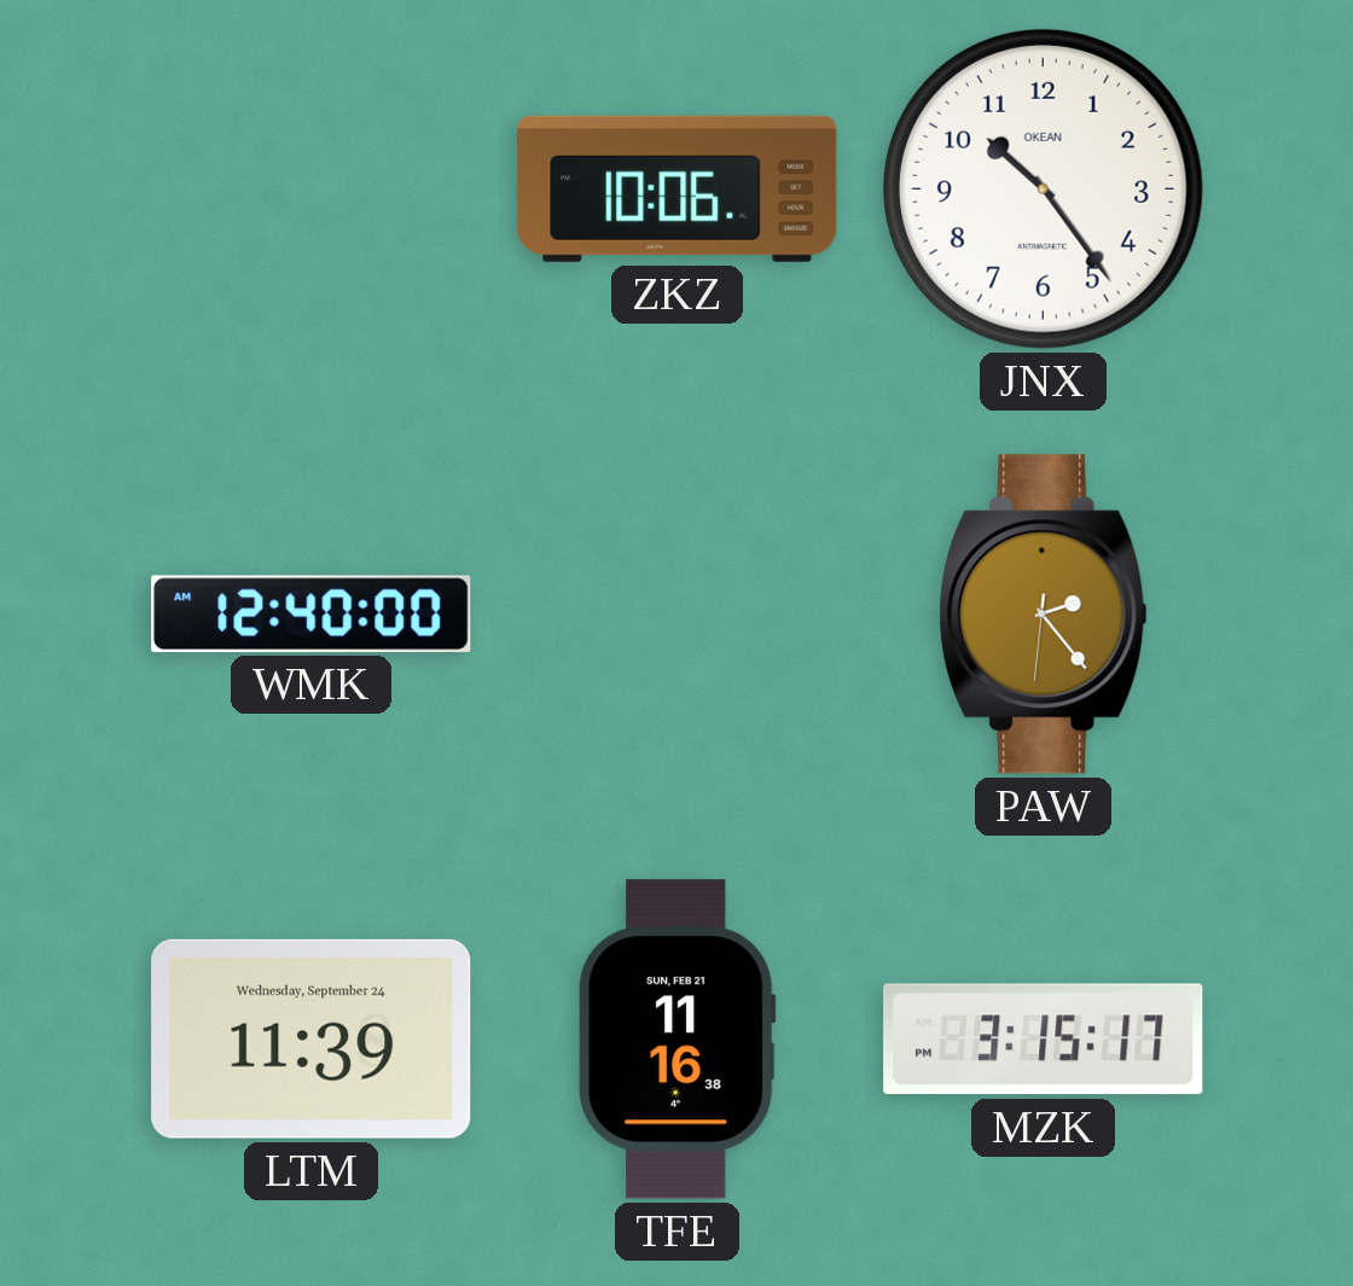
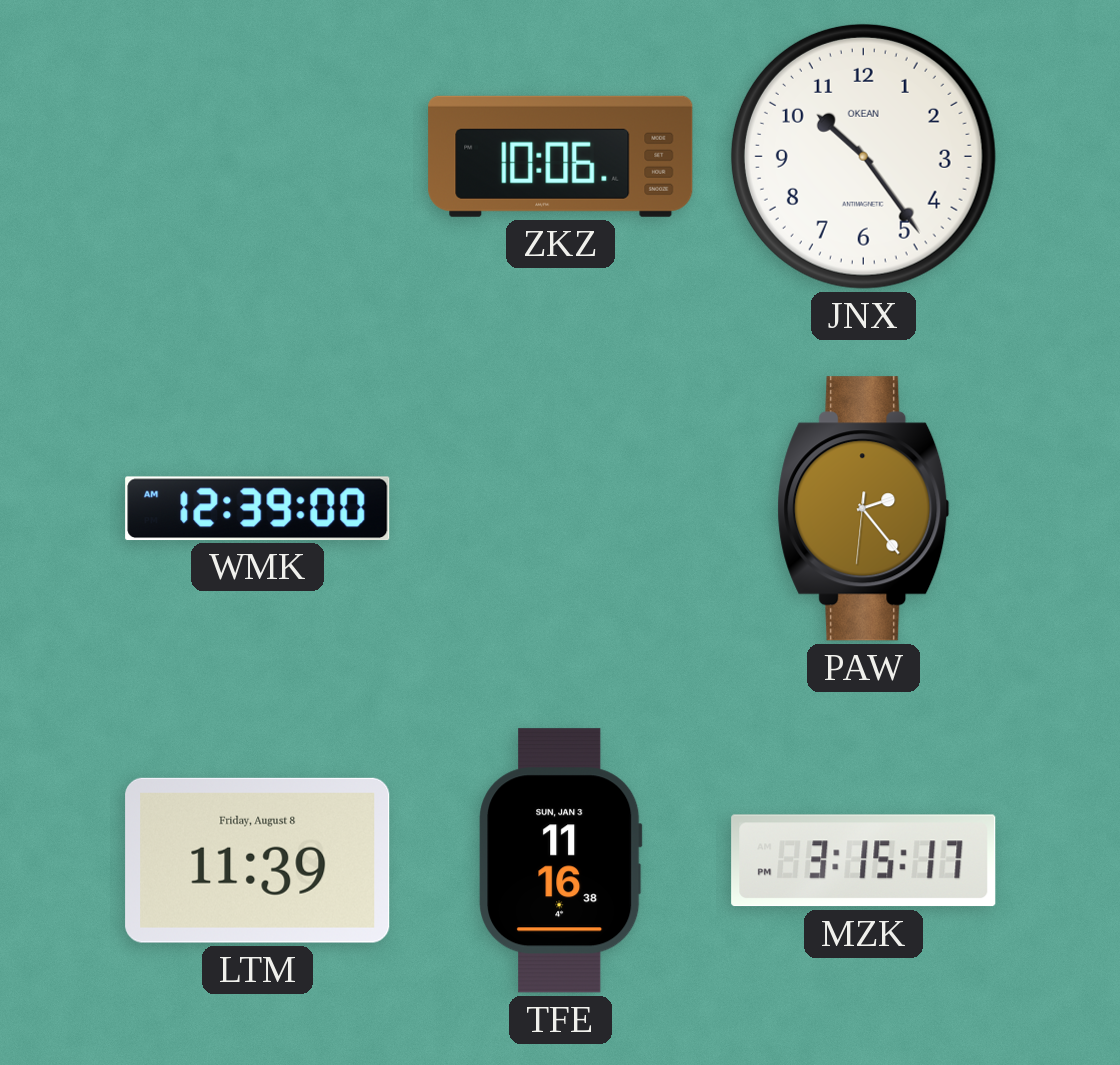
WMK: 12:40 -> 12:39 (258, 508)
LTM date: Wednesday, September 24 -> Friday, August 8 (258, 860)
TFE date: SUN, FEB 21 -> SUN, JAN 3 (561, 861)
